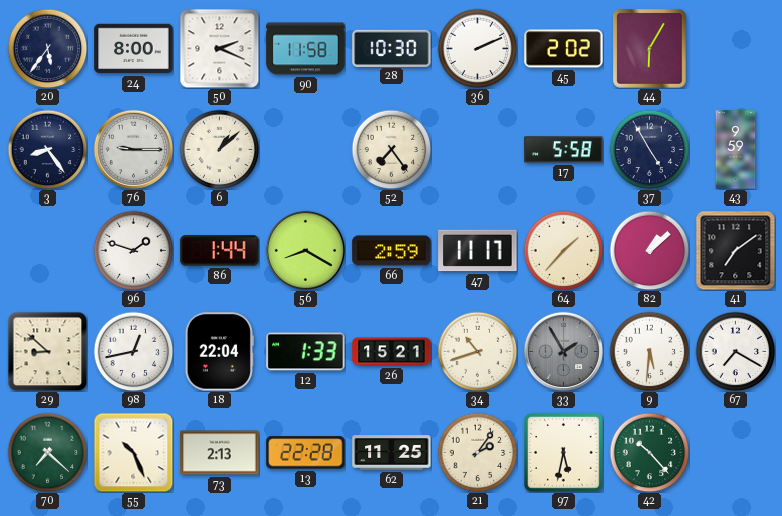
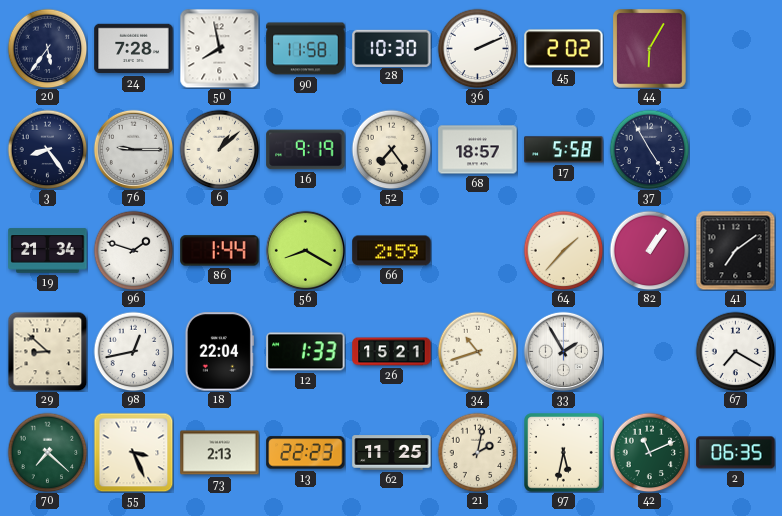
24: 8:00 -> 7:28 (134, 49)
50: 2:19 -> 7:58 (219, 48)
16: none -> 9:19 (306, 150)
68: none -> 18:57 (478, 150)
43: 9:59 -> none (736, 150)
19: none -> 21:34 (48, 251)
47: 11:17 -> none (478, 251)
82: 1:08 -> 1:06 (649, 250)
33 dial: grey -> white (563, 351)
9: 5:31 -> none (649, 351)
55: 10:26 -> 3:26 (133, 452)
13: 22:28 -> 22:23 (306, 453)
21: 2:06 -> 2:02 (477, 452)
42: 10:23 -> 11:11 (649, 452)
2: none -> 06:35 (736, 453)
